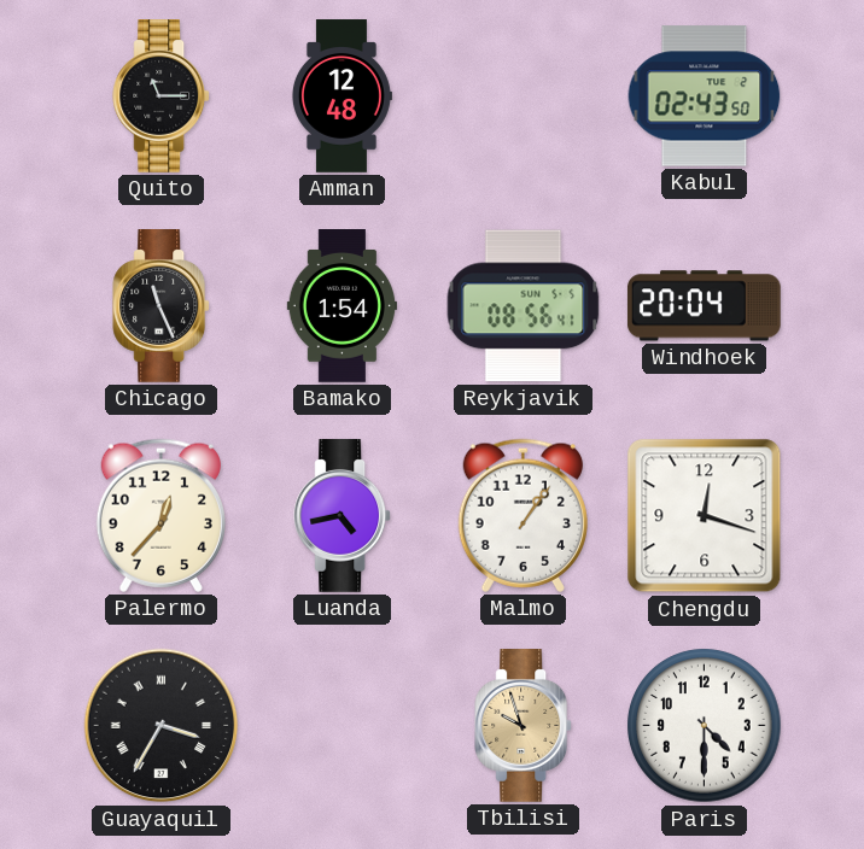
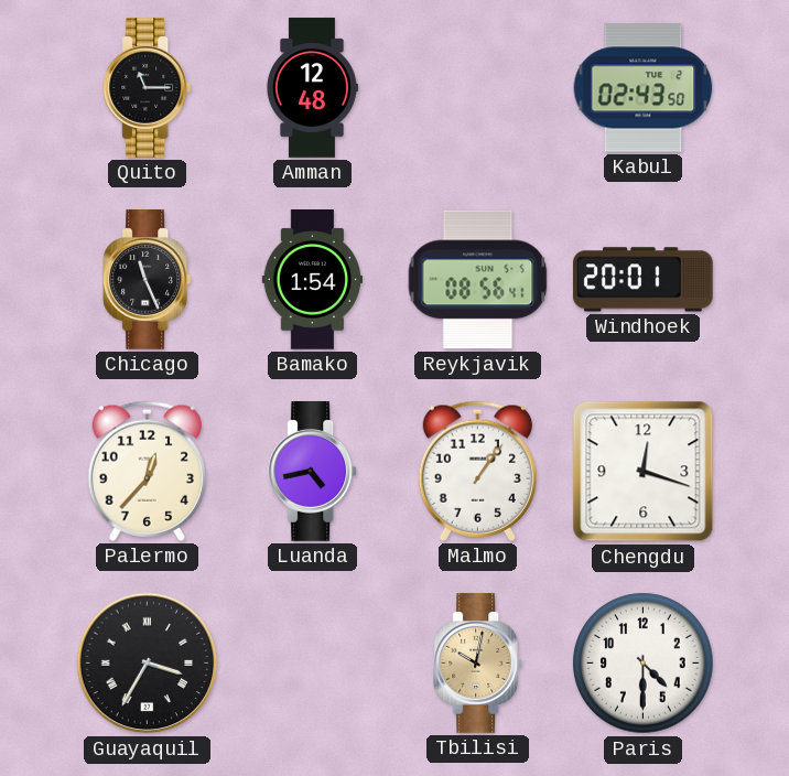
Windhoek: 20:04 -> 20:01 (642, 280)
Tbilisi: 9:57 -> 10:02 (478, 664)
